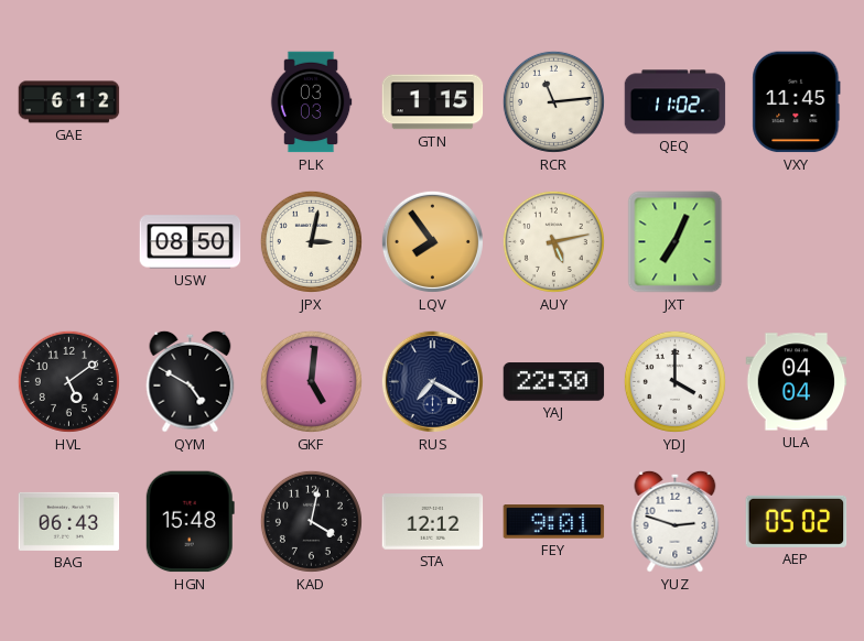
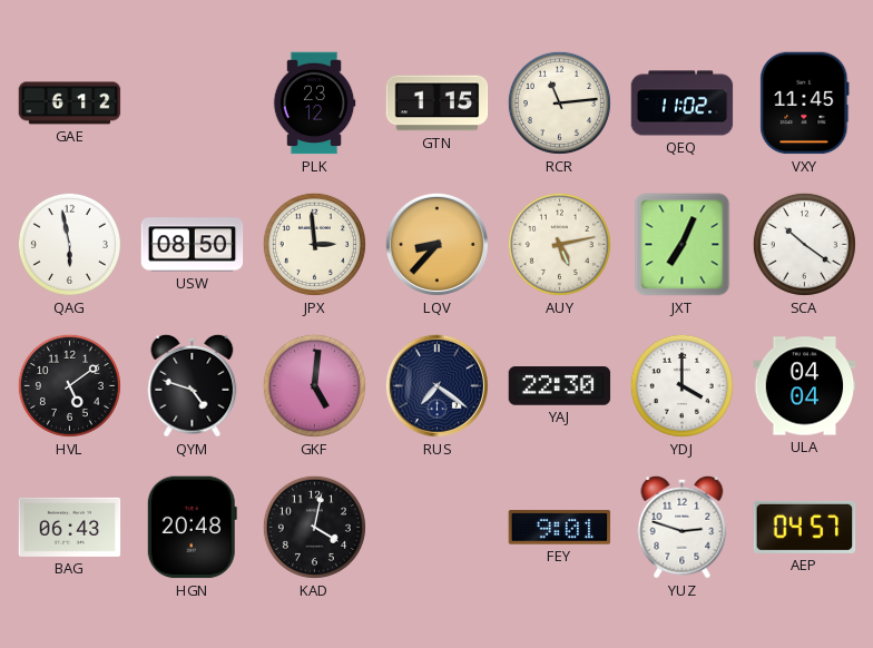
PLK: 03:03 -> 23:12 (314, 104)
QAG: none -> 5:58 (69, 244)
JPX: 3:02 -> 2:59 (314, 244)
LQV: 7:54 -> 8:37 (436, 244)
SCA: none -> 10:21 (804, 244)
QYM: 4:50 -> 4:48 (193, 385)
RUS: 7:20 -> 7:21 (436, 385)
HGN: 15:48 -> 20:48 (192, 528)
STA: 12:12 -> none (433, 522)
AEP: 05:02 -> 04:57 (805, 527)
